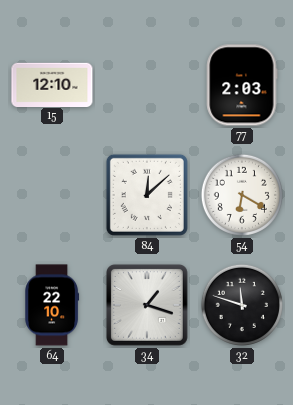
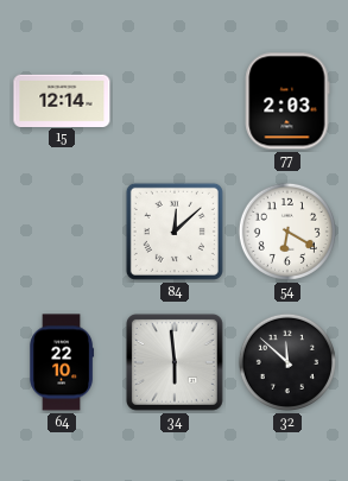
15: 12:10 -> 12:14 (62, 100)
34: 1:18 -> 5:59 (175, 362)
32: 11:48 -> 11:52 (287, 362)
